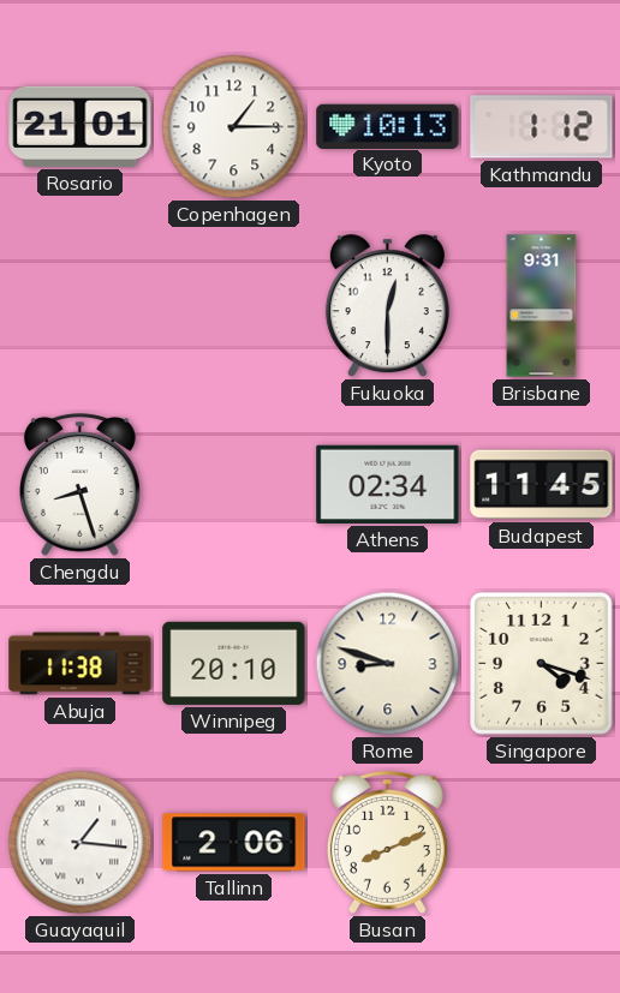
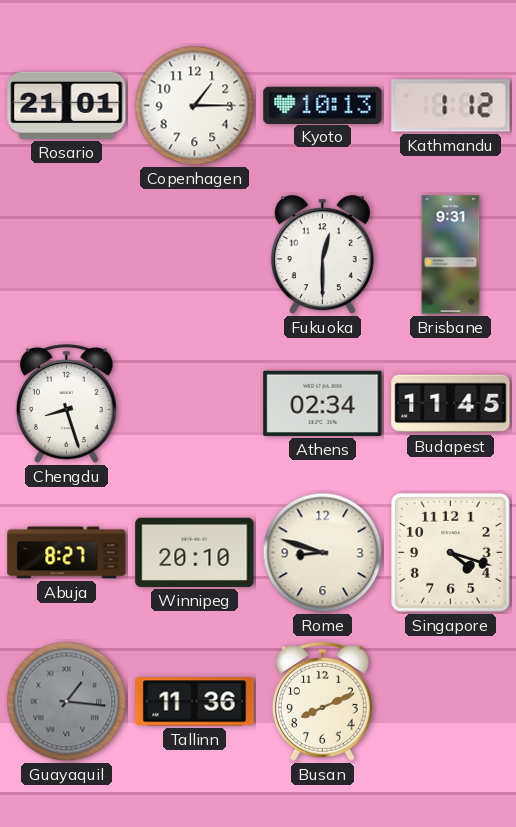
Abuja: 11:38 -> 8:27 (67, 553)
Guayaquil dial: white -> grey (67, 702)
Tallinn: 2:06 -> 11:36 (195, 702)
